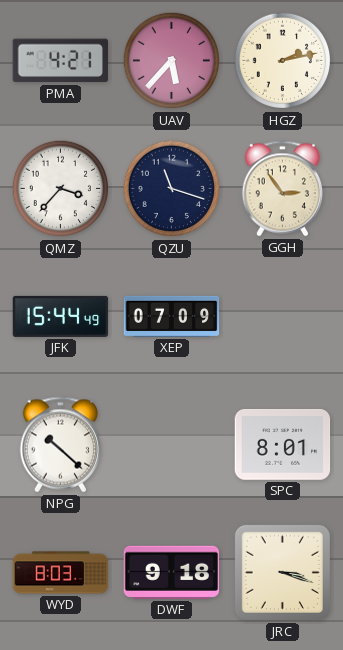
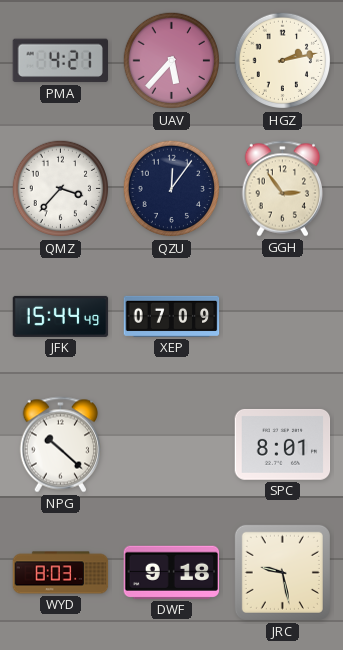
QZU: 11:18 -> 12:06 (172, 189)
JRC: 3:18 -> 9:28 (282, 572)
